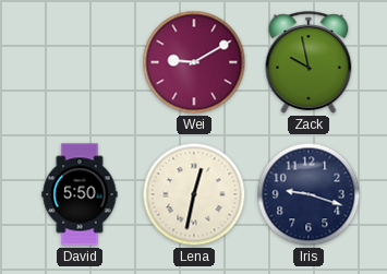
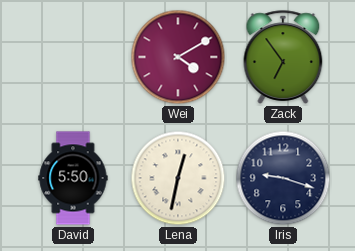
Wei: 9:10 -> 4:10 (178, 57)
Zack: 9:58 -> 6:54 (283, 57)
